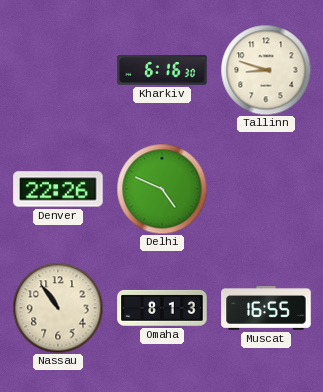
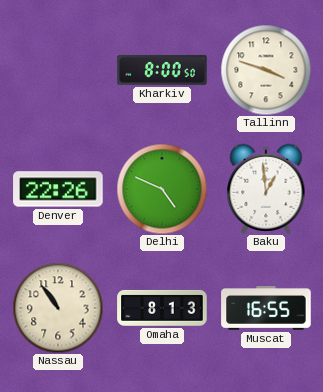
Kharkiv: 6:16 -> 8:00 (162, 70)
Tallinn: 8:48 -> 3:48 (266, 70)
Baku: none -> 12:59 (266, 188)
